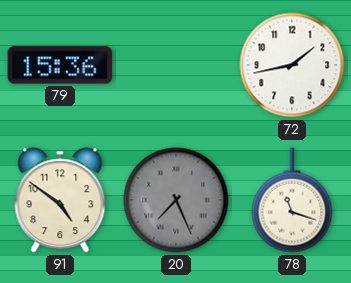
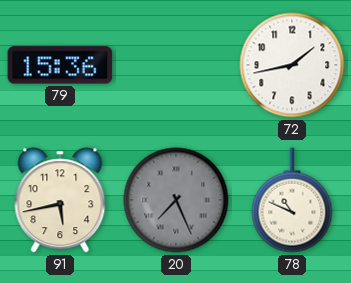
91: 4:51 -> 5:43 (60, 200)
78: 11:18 -> 10:49 (292, 200)
